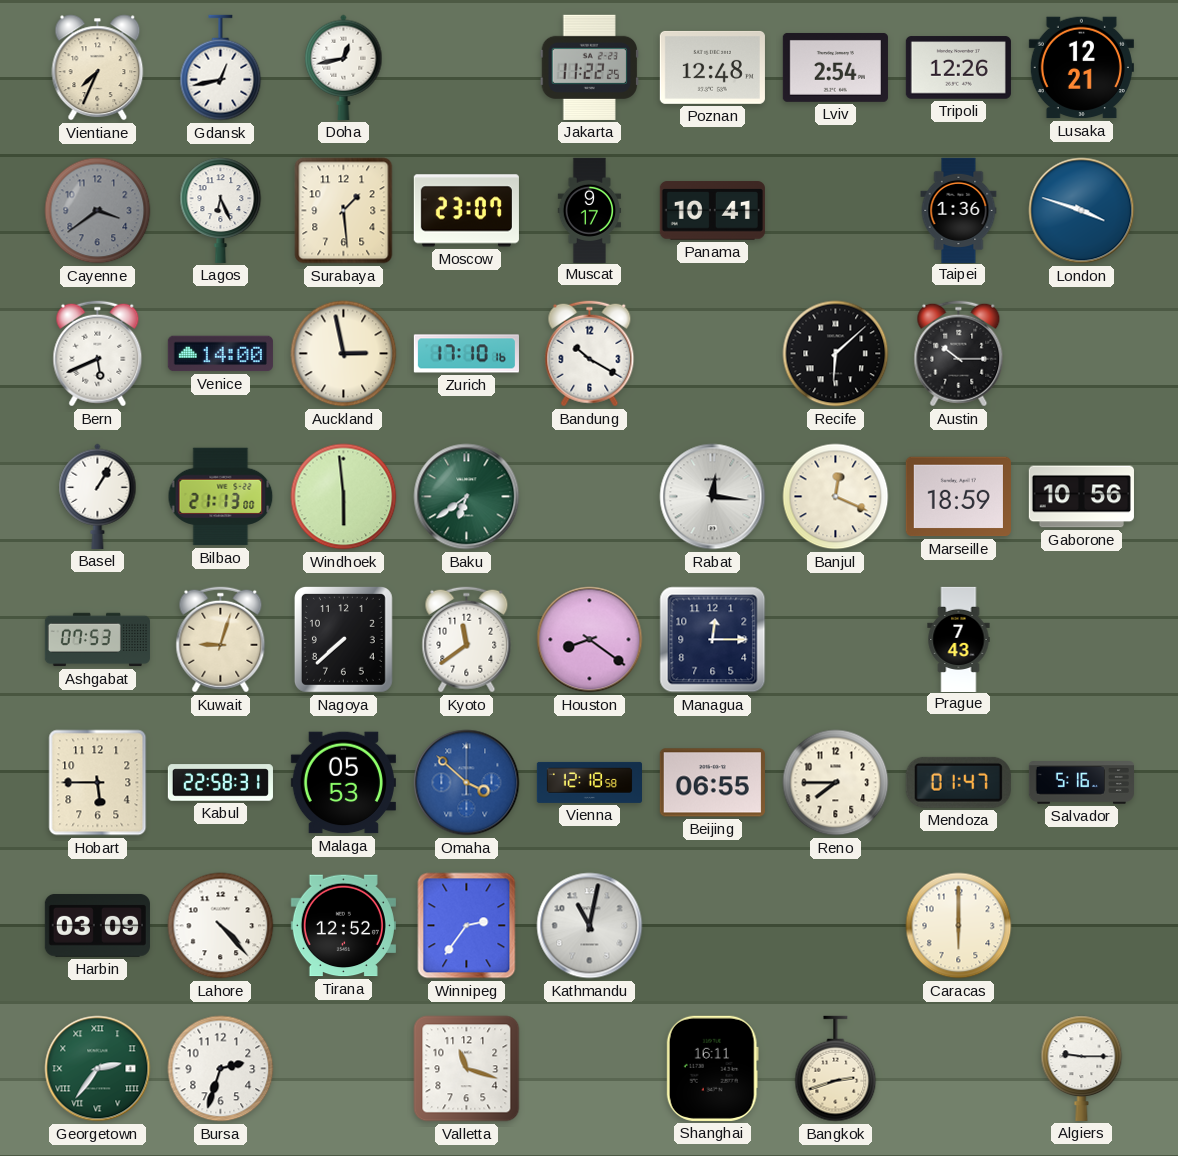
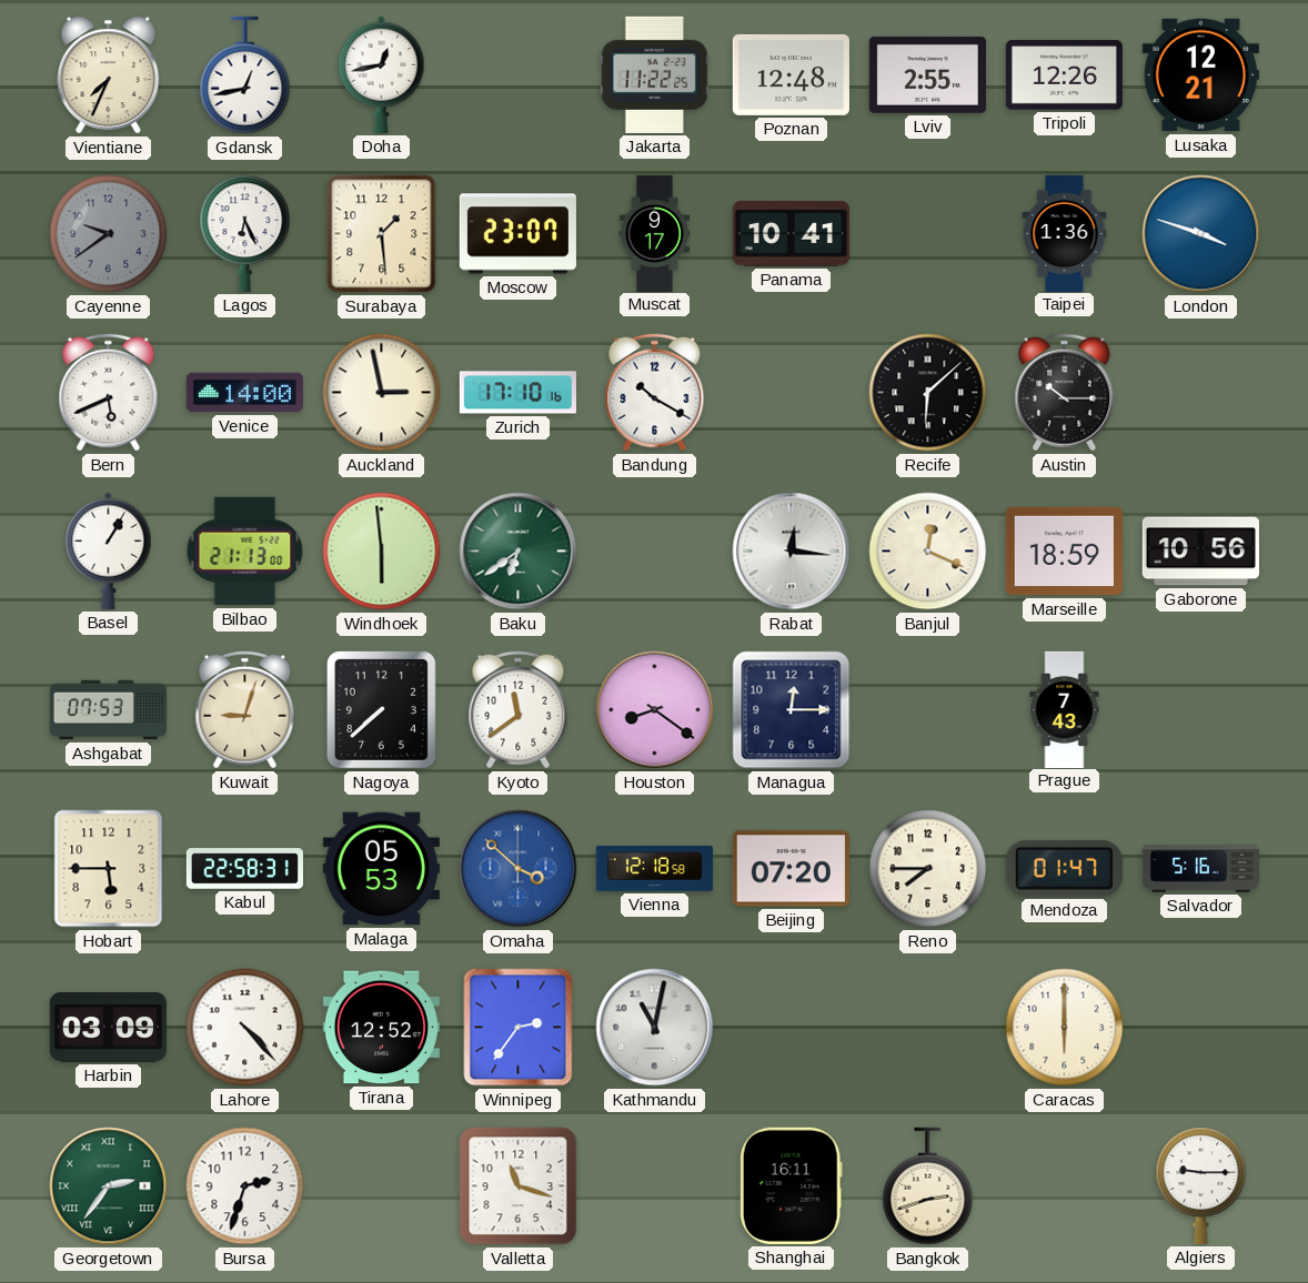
Lviv: 2:54 -> 2:55 (927, 74)
Cayenne: 3:39 -> 9:39 (109, 234)
Beijing: 06:55 -> 07:20 (791, 869)
